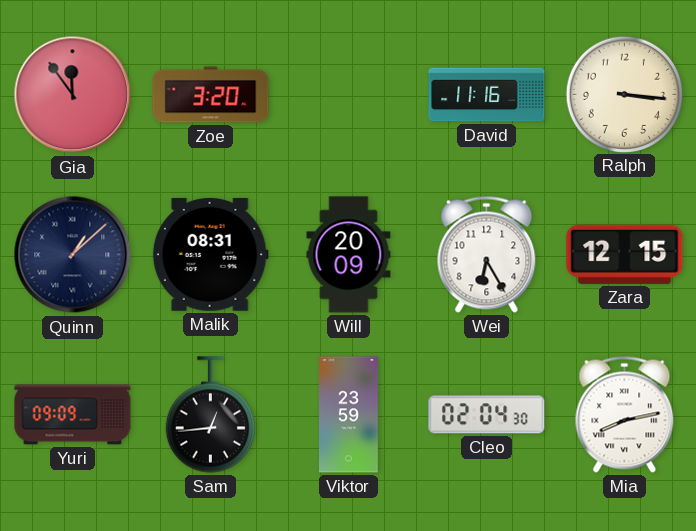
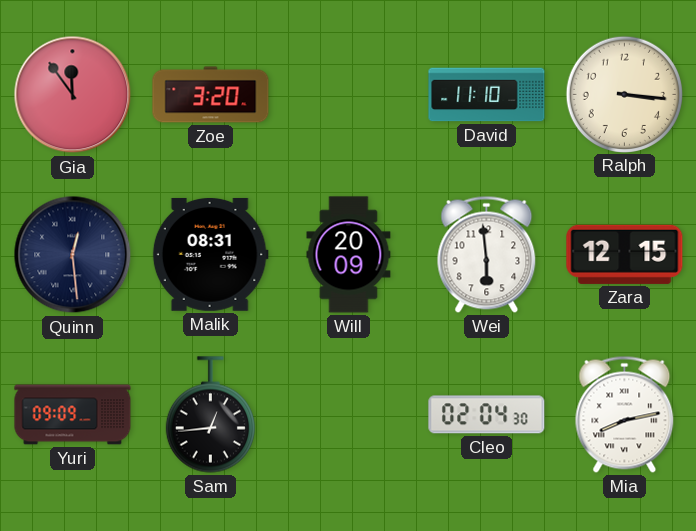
David: 11:16 -> 11:10 (487, 95)
Quinn: 1:08 -> 12:29 (73, 255)
Wei: 6:25 -> 5:59 (487, 254)
Viktor: 23:59 -> none (349, 415)
